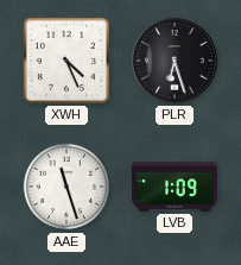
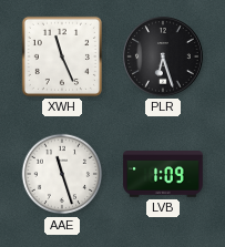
XWH: 4:26 -> 11:26 (62, 56)
